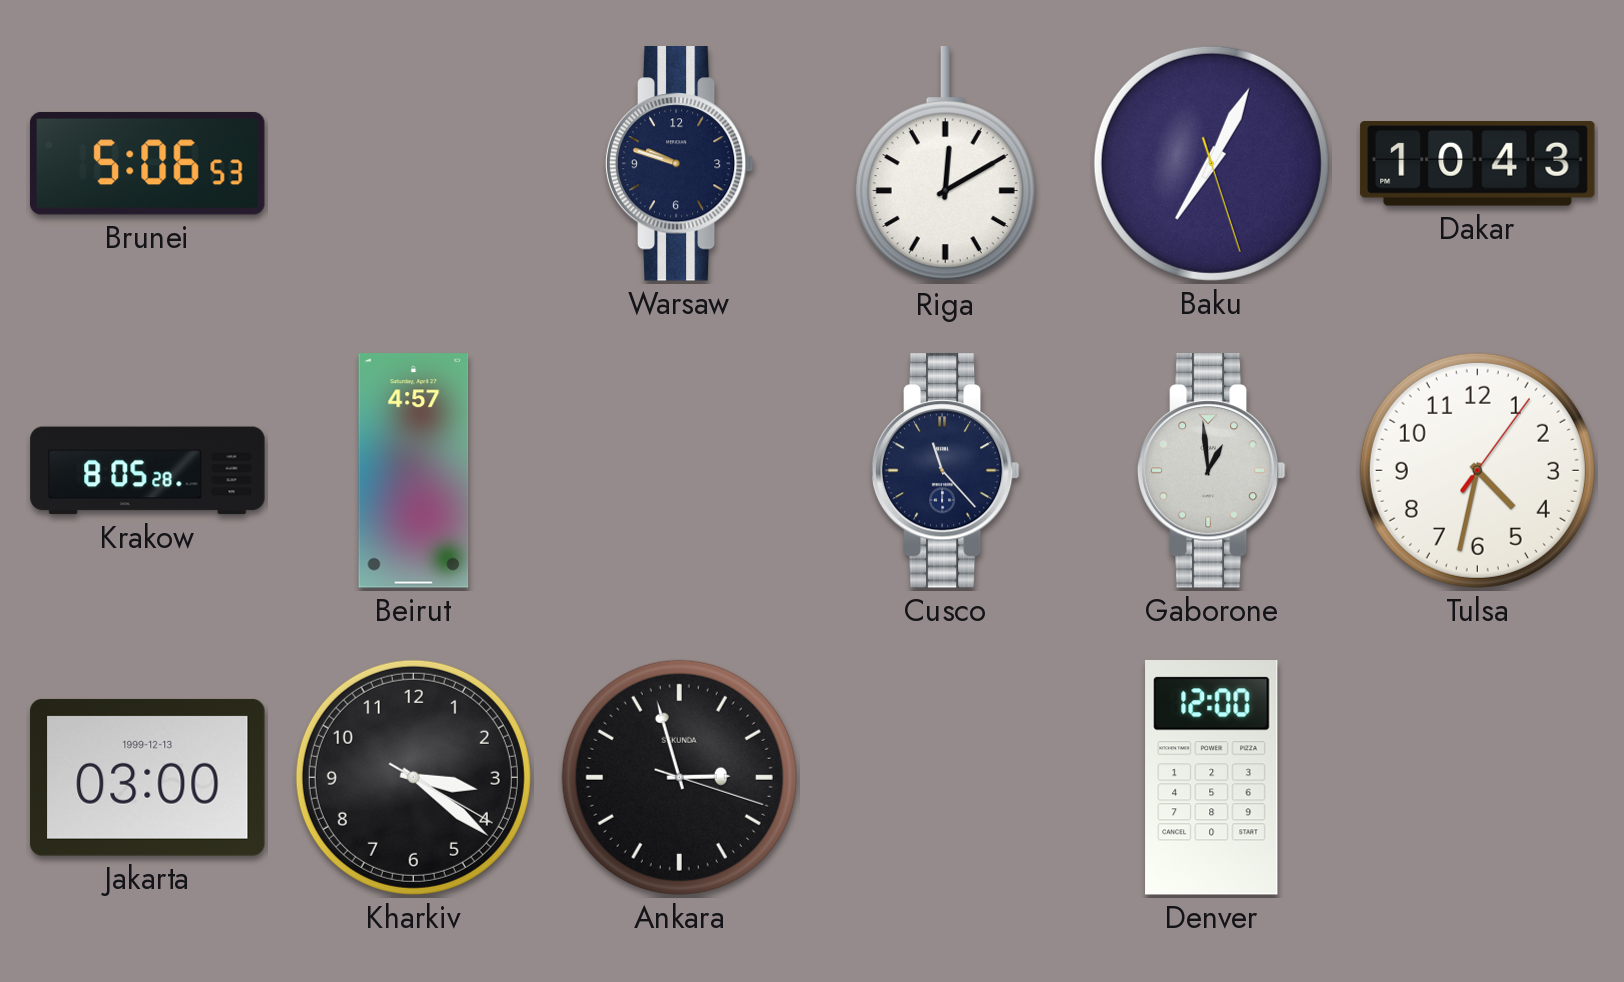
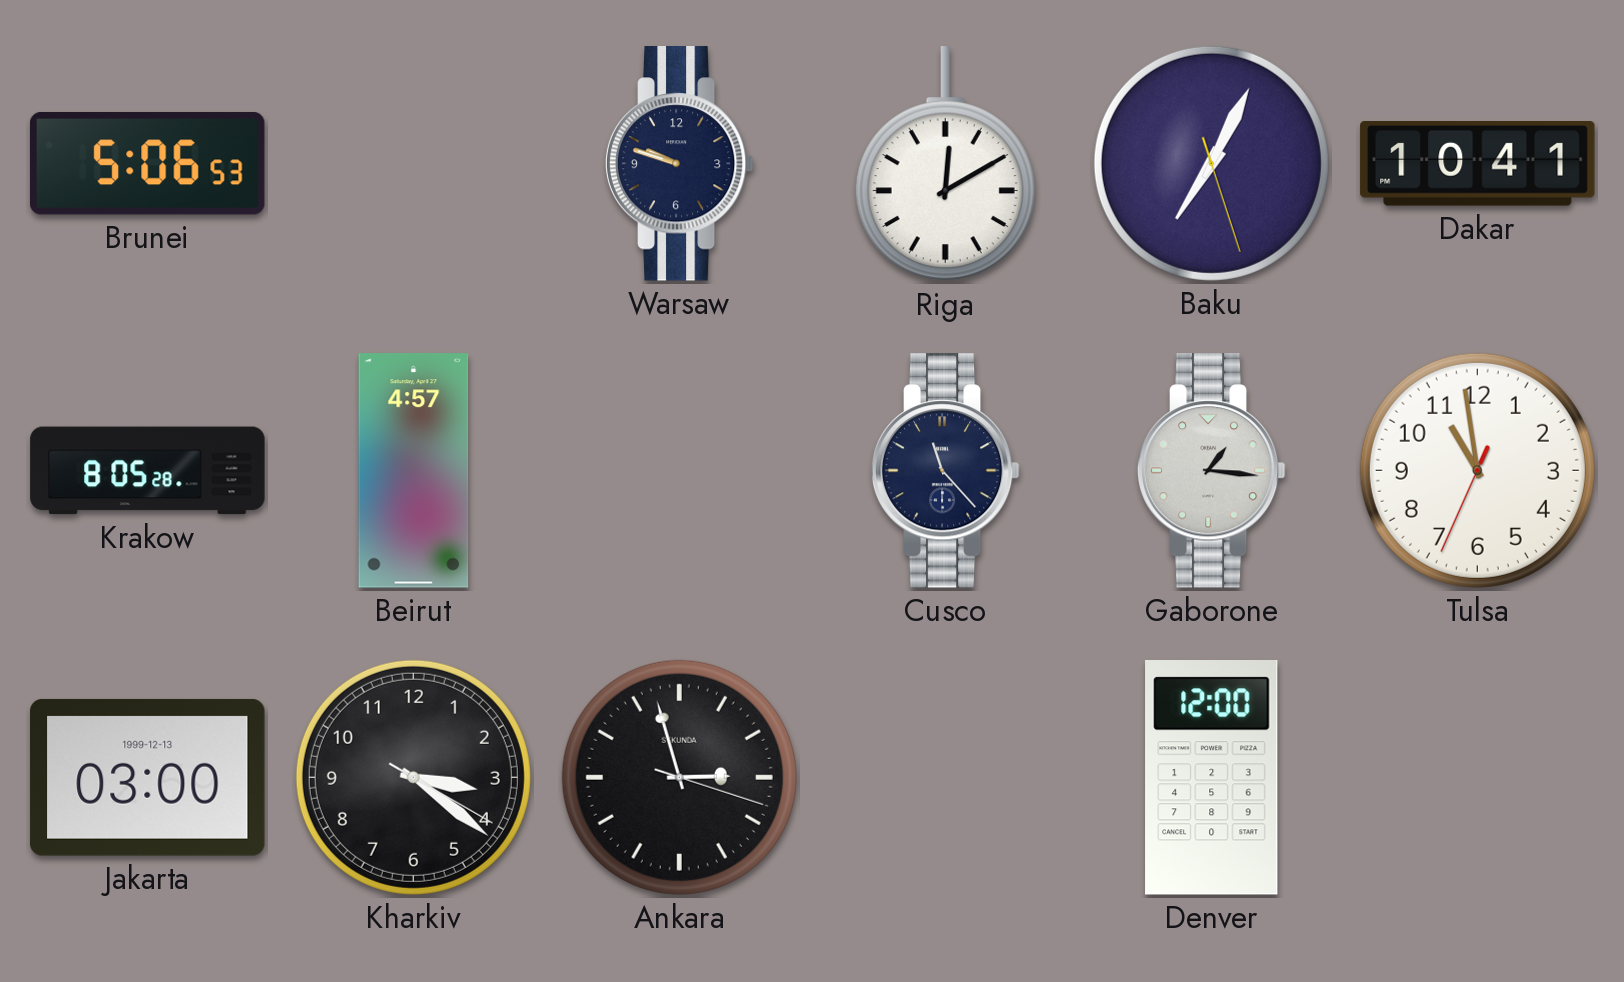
Dakar: 10:43 -> 10:41 (1478, 164)
Gaborone: 12:59 -> 1:16 (1211, 471)
Tulsa: 4:32 -> 10:58 (1477, 470)
